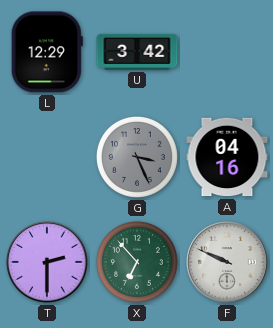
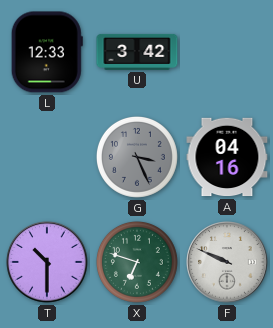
L: 12:29 -> 12:33 (47, 52)
T: 2:30 -> 10:30 (47, 262)
X: 6:53 -> 6:48 (137, 262)
